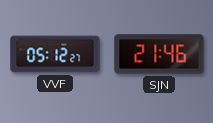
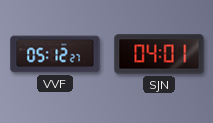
SJN: 21:46 -> 04:01 (159, 54)
